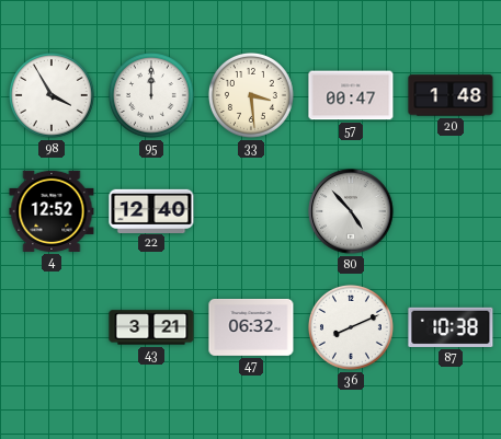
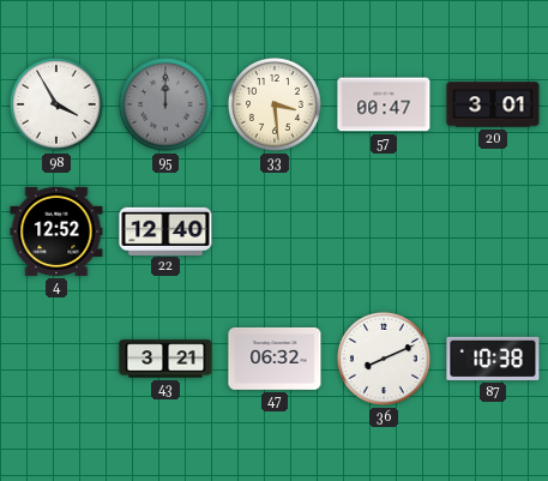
95 dial: white -> grey (165, 104)
20: 1:48 -> 3:01 (493, 104)
80: 4:53 -> none (351, 211)
